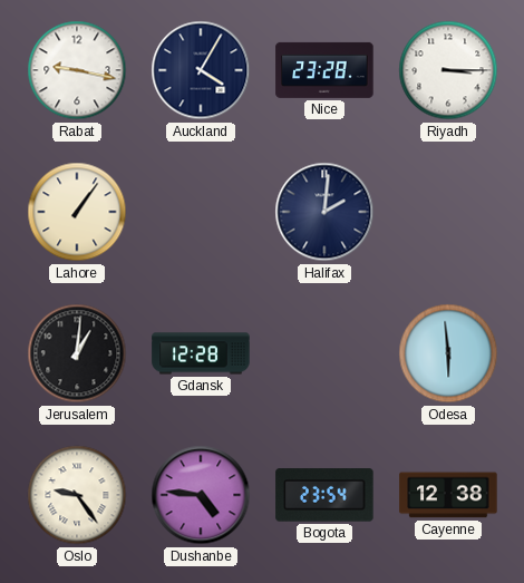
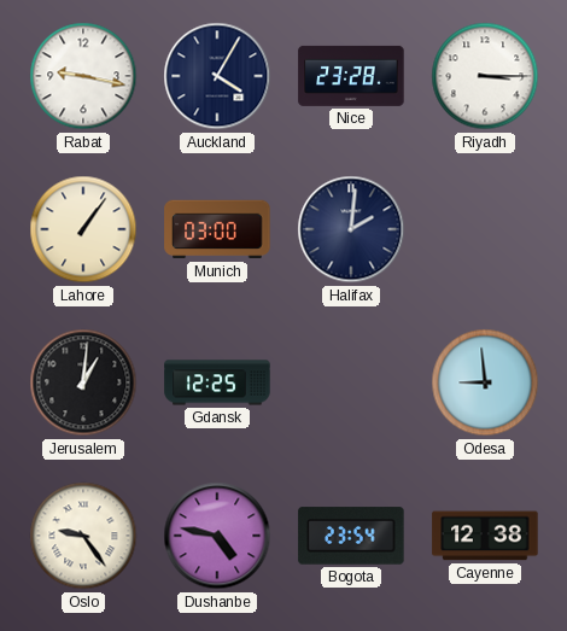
Munich: none -> 03:00 (217, 229)
Gdansk: 12:28 -> 12:25 (217, 382)
Odesa: 5:59 -> 8:59 (485, 382)
Dushanbe: 4:46 -> 4:47 (217, 536)
